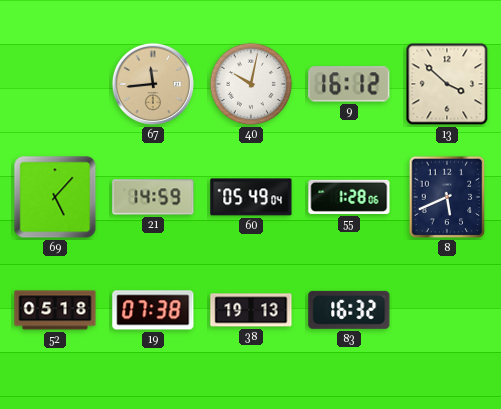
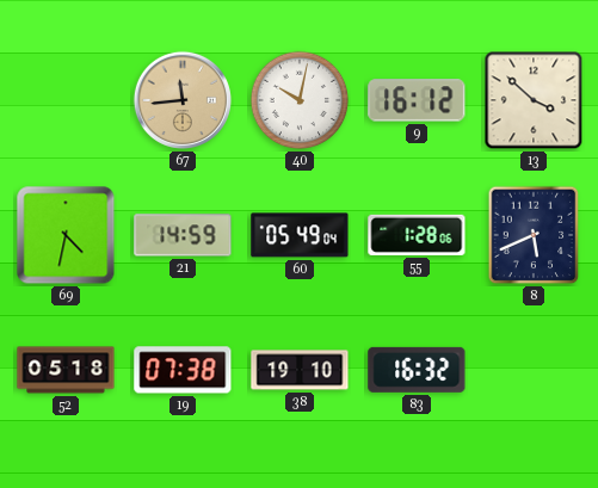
69: 5:07 -> 4:32 (66, 235)
38: 19:13 -> 19:10 (300, 370)
